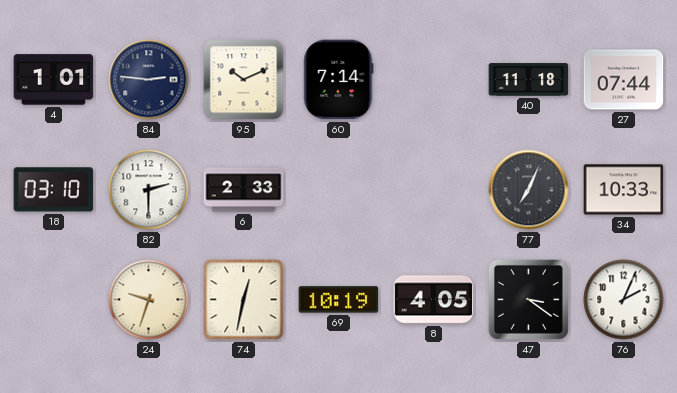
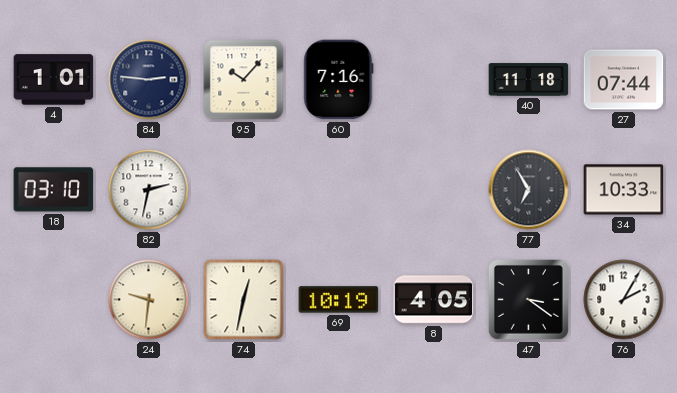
95: 10:11 -> 10:07 (244, 80)
60: 7:14 -> 7:16 (339, 80)
82: 2:30 -> 2:32 (149, 190)
6: 2:33 -> none (244, 190)
77: 7:04 -> 6:55 (529, 190)
24: 9:33 -> 9:31 (149, 300)
76: 2:04 -> 2:05 (624, 300)
